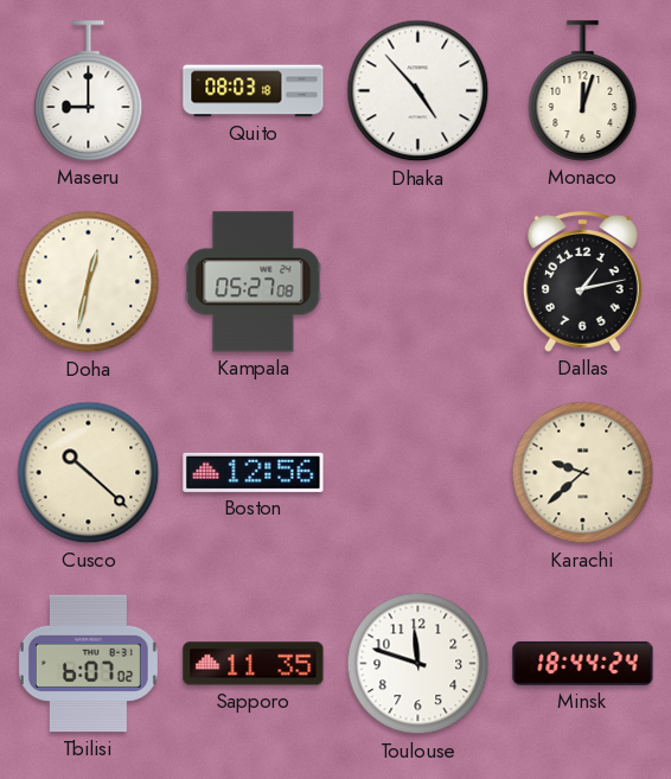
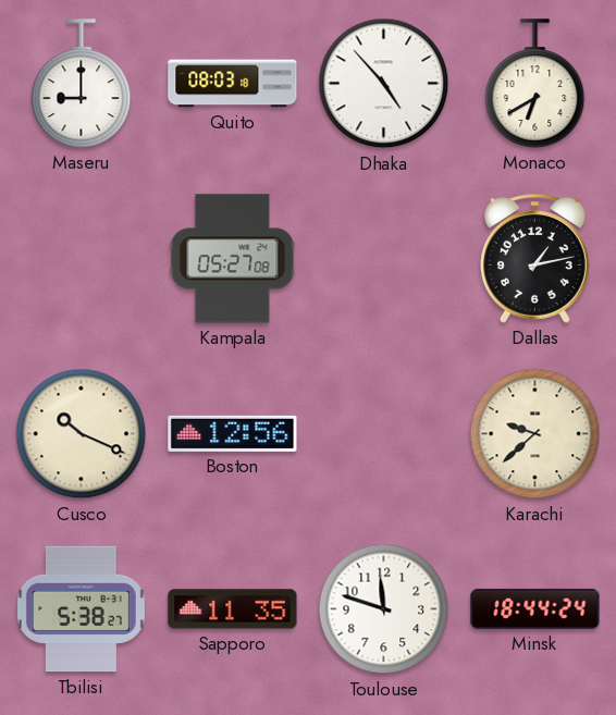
Monaco: 12:03 -> 6:40 (535, 84)
Doha: 12:32 -> none (89, 282)
Cusco: 10:22 -> 10:19 (82, 434)
Tbilisi: 6:07 -> 5:38 (81, 609)
